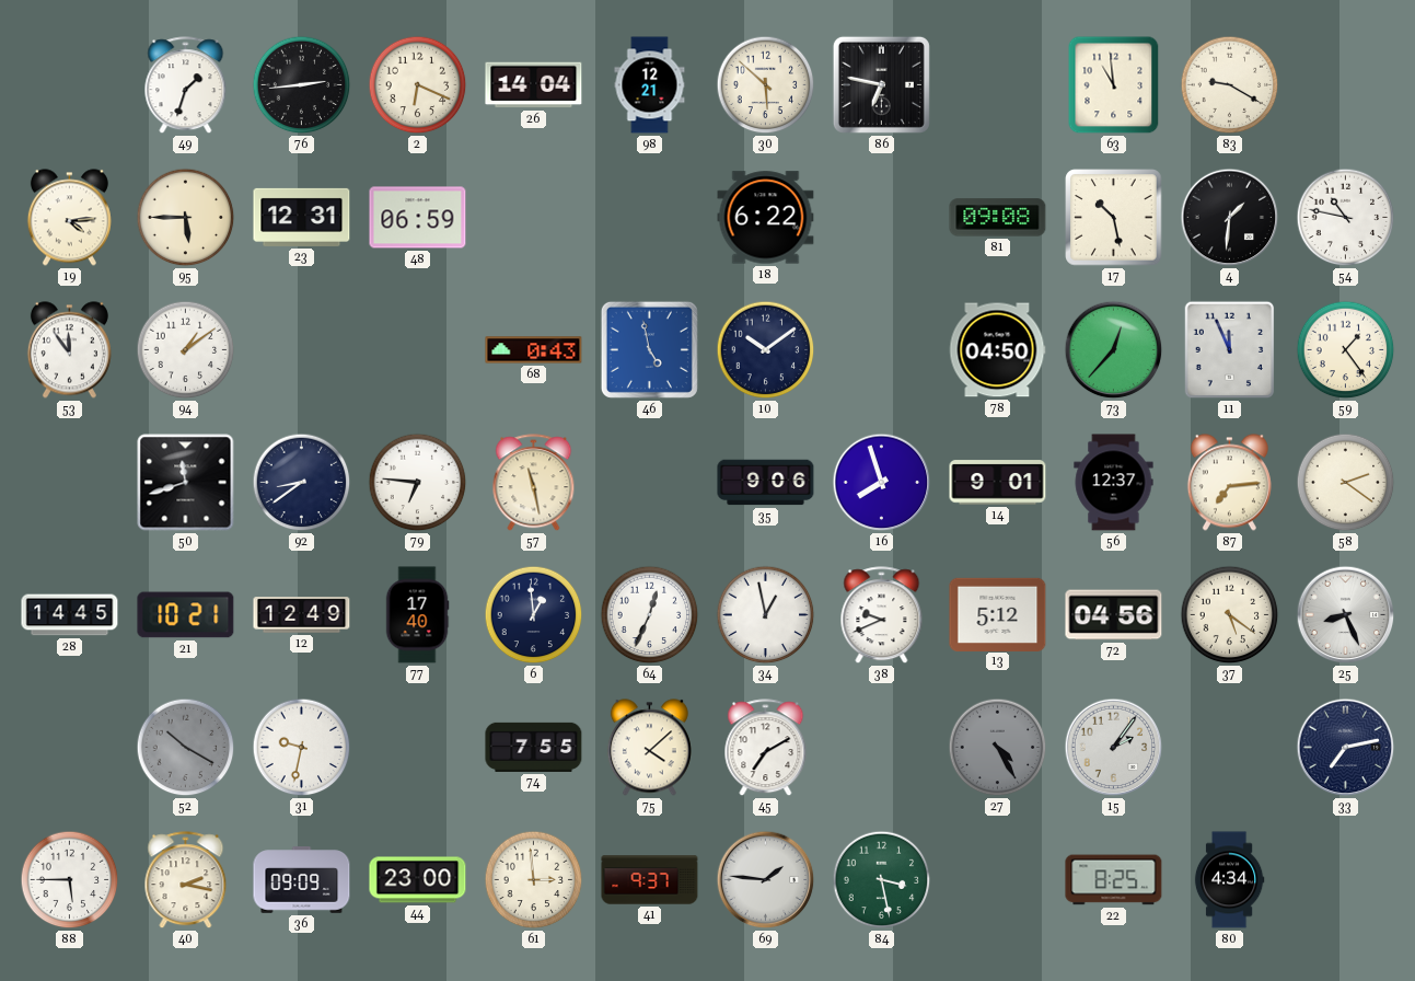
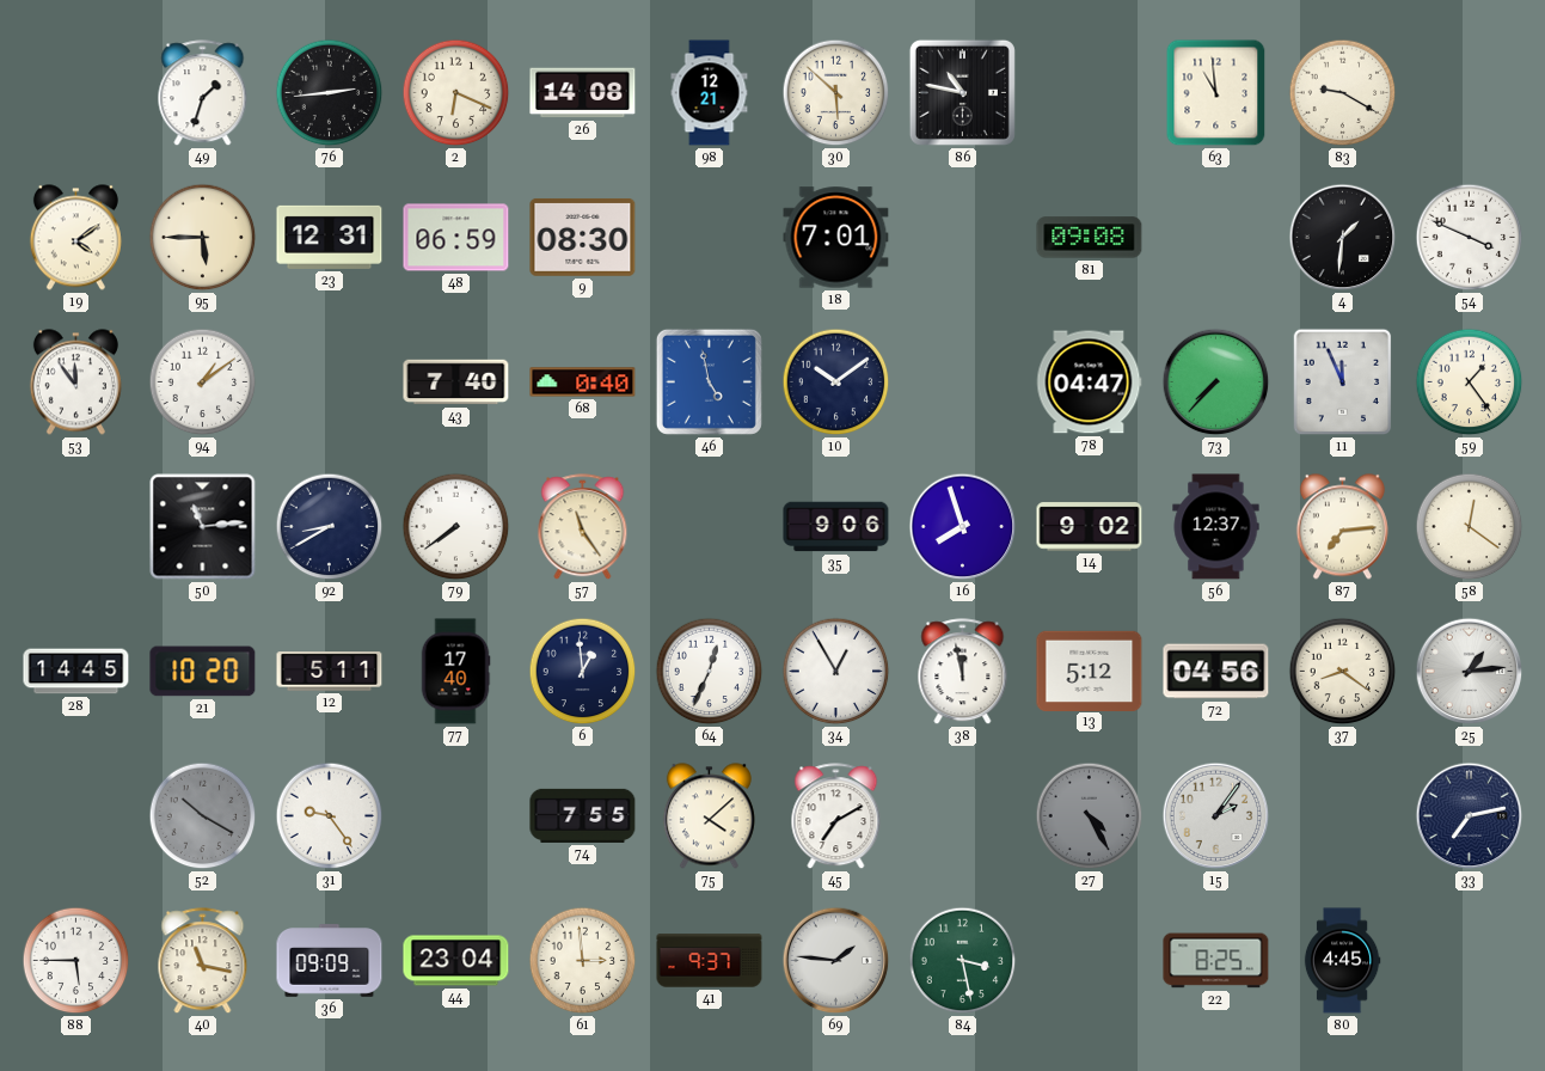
26: 14:04 -> 14:08 (583, 93)
86: 6:47 -> 10:47 (962, 92)
19: 4:14 -> 4:09 (75, 238)
9: none -> 08:30 (583, 237)
18: 6:22 -> 7:01 (836, 238)
17: 10:28 -> none (1114, 218)
54: 10:47 -> 3:49 (1470, 238)
43: none -> 7:40 (456, 382)
68: 0:43 -> 0:40 (583, 382)
78: 04:50 -> 04:47 (1089, 382)
73: 12:37 -> 7:37 (1216, 382)
50: 11:42 -> 11:14 (203, 527)
92: 8:39 -> 8:40 (330, 527)
79: 6:46 -> 7:39 (456, 527)
57: 11:28 -> 11:24 (583, 527)
14: 9:01 -> 9:02 (1090, 527)
58: 2:21 -> 12:21 (1470, 527)
21: 10:21 -> 10:20 (203, 672)
12: 12:49 -> 5:11 (330, 672)
34: 12:58 -> 12:55 (836, 672)
38: 9:41 -> 11:58 (963, 672)
37: 5:21 -> 8:21 (1343, 672)
25: 8:26 -> 1:14 (1470, 672)
31: 9:32 -> 9:24 (330, 816)
40: 2:17 -> 11:17 (203, 961)
44: 23:00 -> 23:04 (456, 961)
80: 4:34 -> 4:45 (1342, 961)
